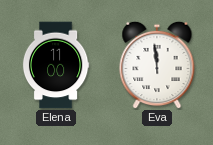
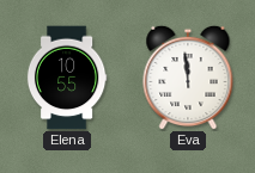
Elena: 11:00 -> 10:55 (67, 78)
